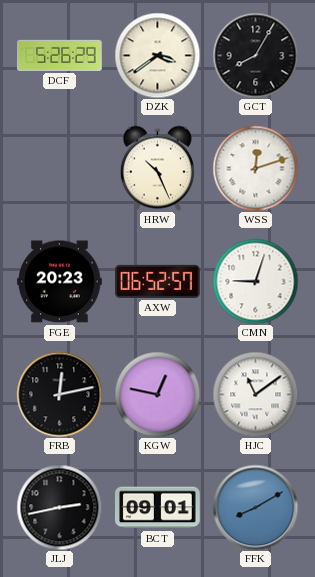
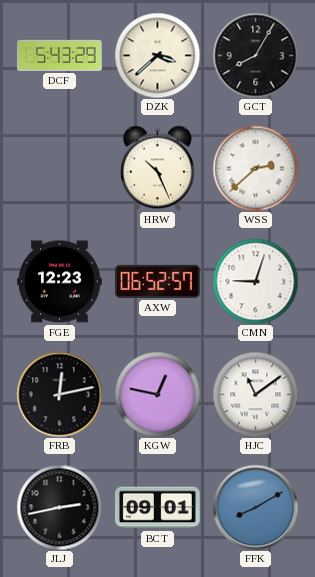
DCF: 5:26 -> 5:43 (60, 55)
DZK: 3:39 -> 3:38 (157, 55)
WSS: 12:12 -> 2:38 (255, 168)
FGE: 20:23 -> 12:23 (60, 282)
